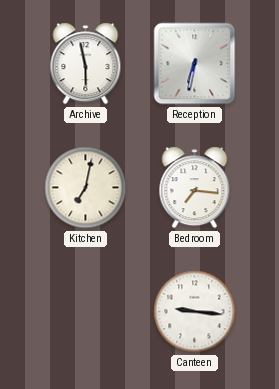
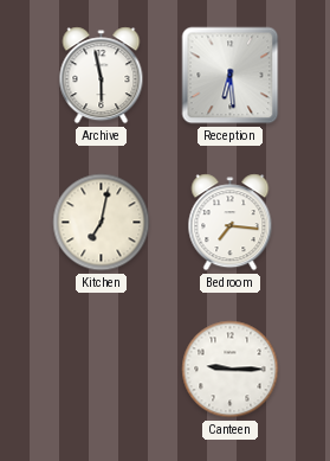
Reception: 6:32 -> 6:29 (231, 76)
Canteen: 9:16 -> 9:15 (231, 370)
